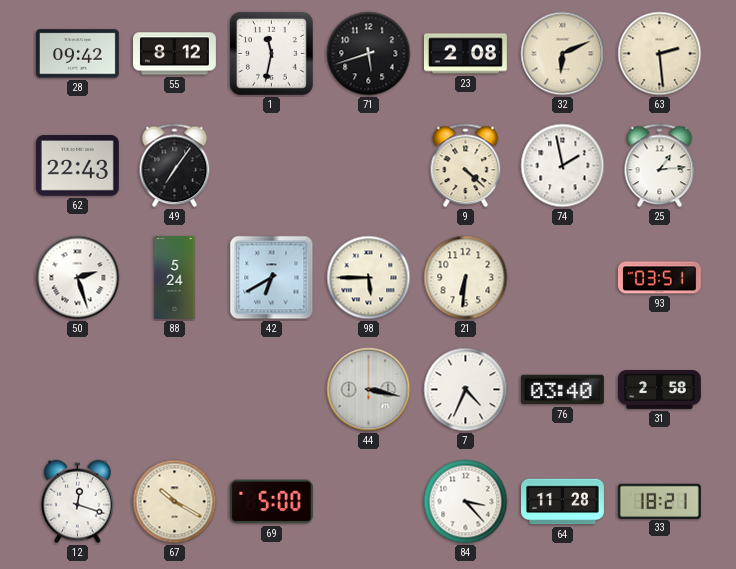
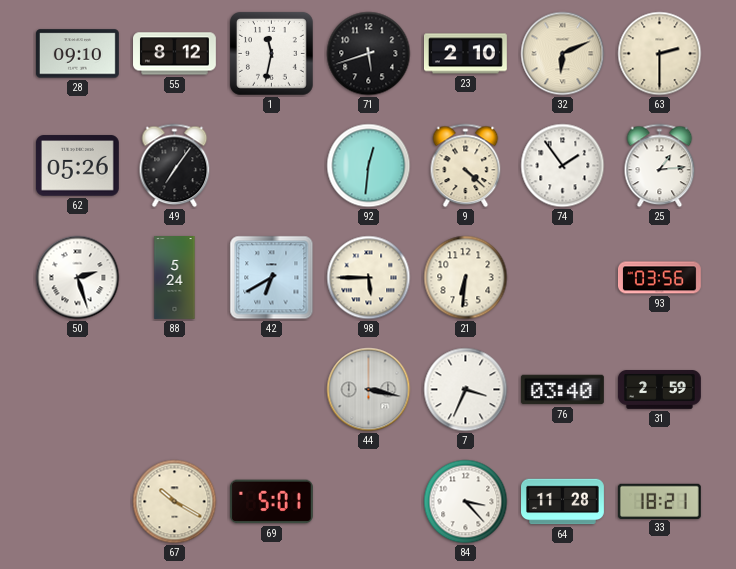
28: 09:42 -> 09:10 (77, 54)
23: 2:08 -> 2:10 (466, 54)
63: 2:29 -> 2:30 (660, 54)
62: 22:43 -> 05:26 (77, 166)
92: none -> 12:31 (369, 166)
74: 1:58 -> 1:54 (563, 166)
93: 03:51 -> 03:56 (659, 278)
7: 4:34 -> 3:34 (466, 390)
31: 2:58 -> 2:59 (659, 390)
12: 12:18 -> none (78, 502)
69: 5:00 -> 5:01 (271, 502)
